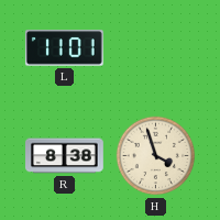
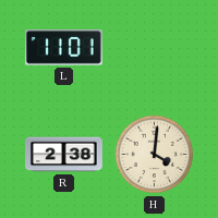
R: 8:38 -> 2:38 (64, 155)
H: 3:57 -> 4:01 (155, 155)
